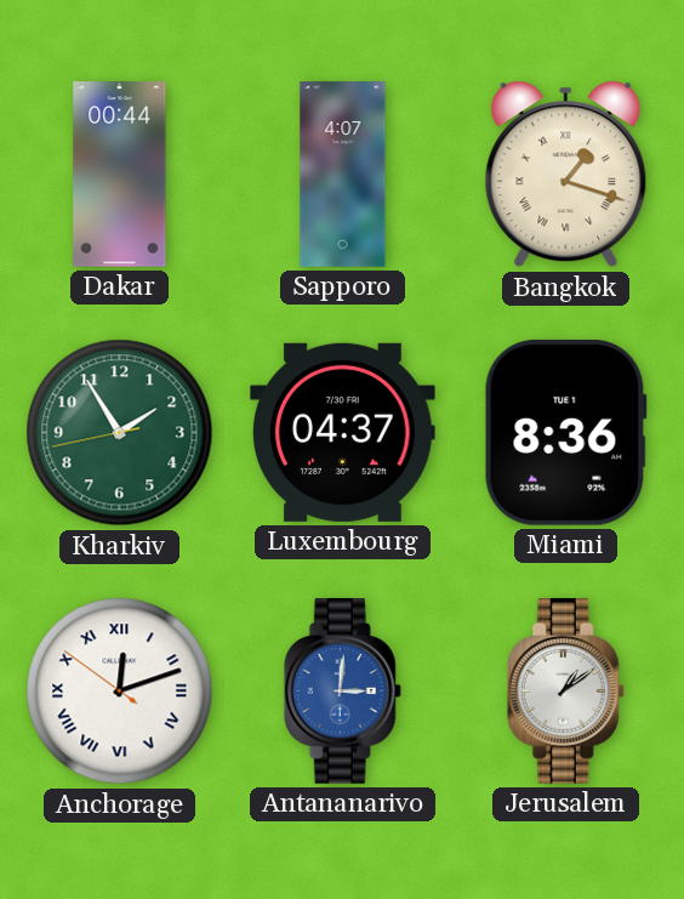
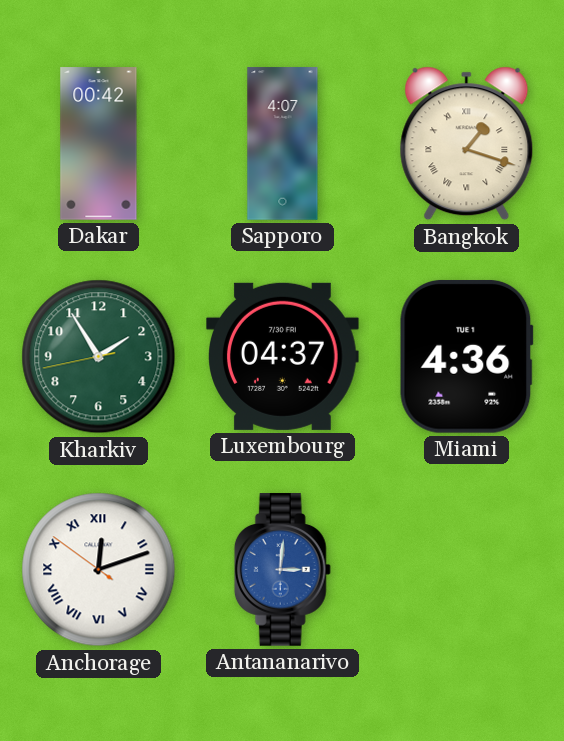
Dakar: 00:44 -> 00:42 (99, 144)
Miami: 8:36 -> 4:36 (466, 356)
Jerusalem: 1:09 -> none (565, 692)
